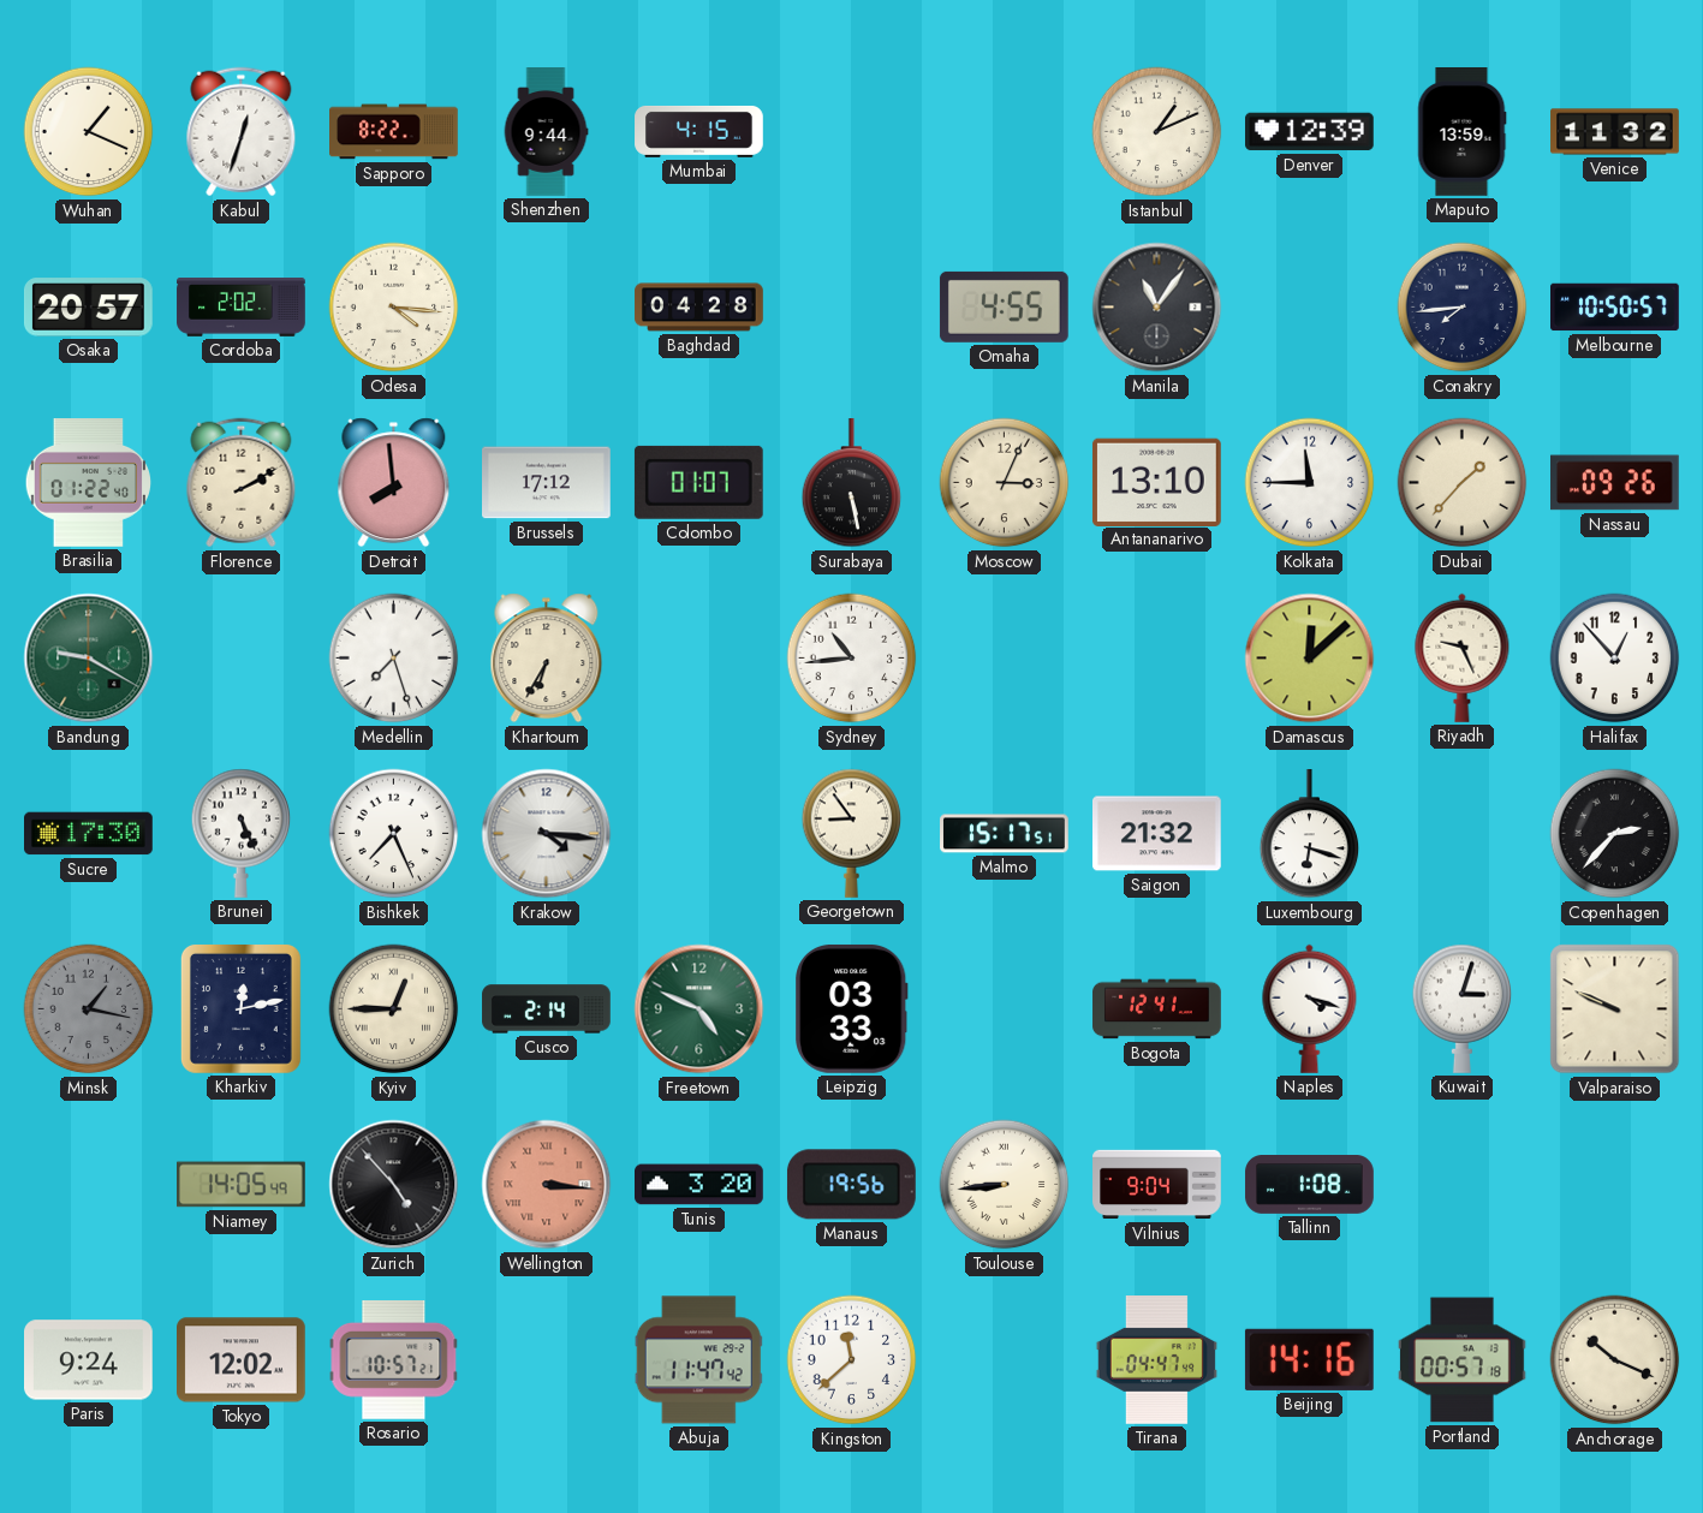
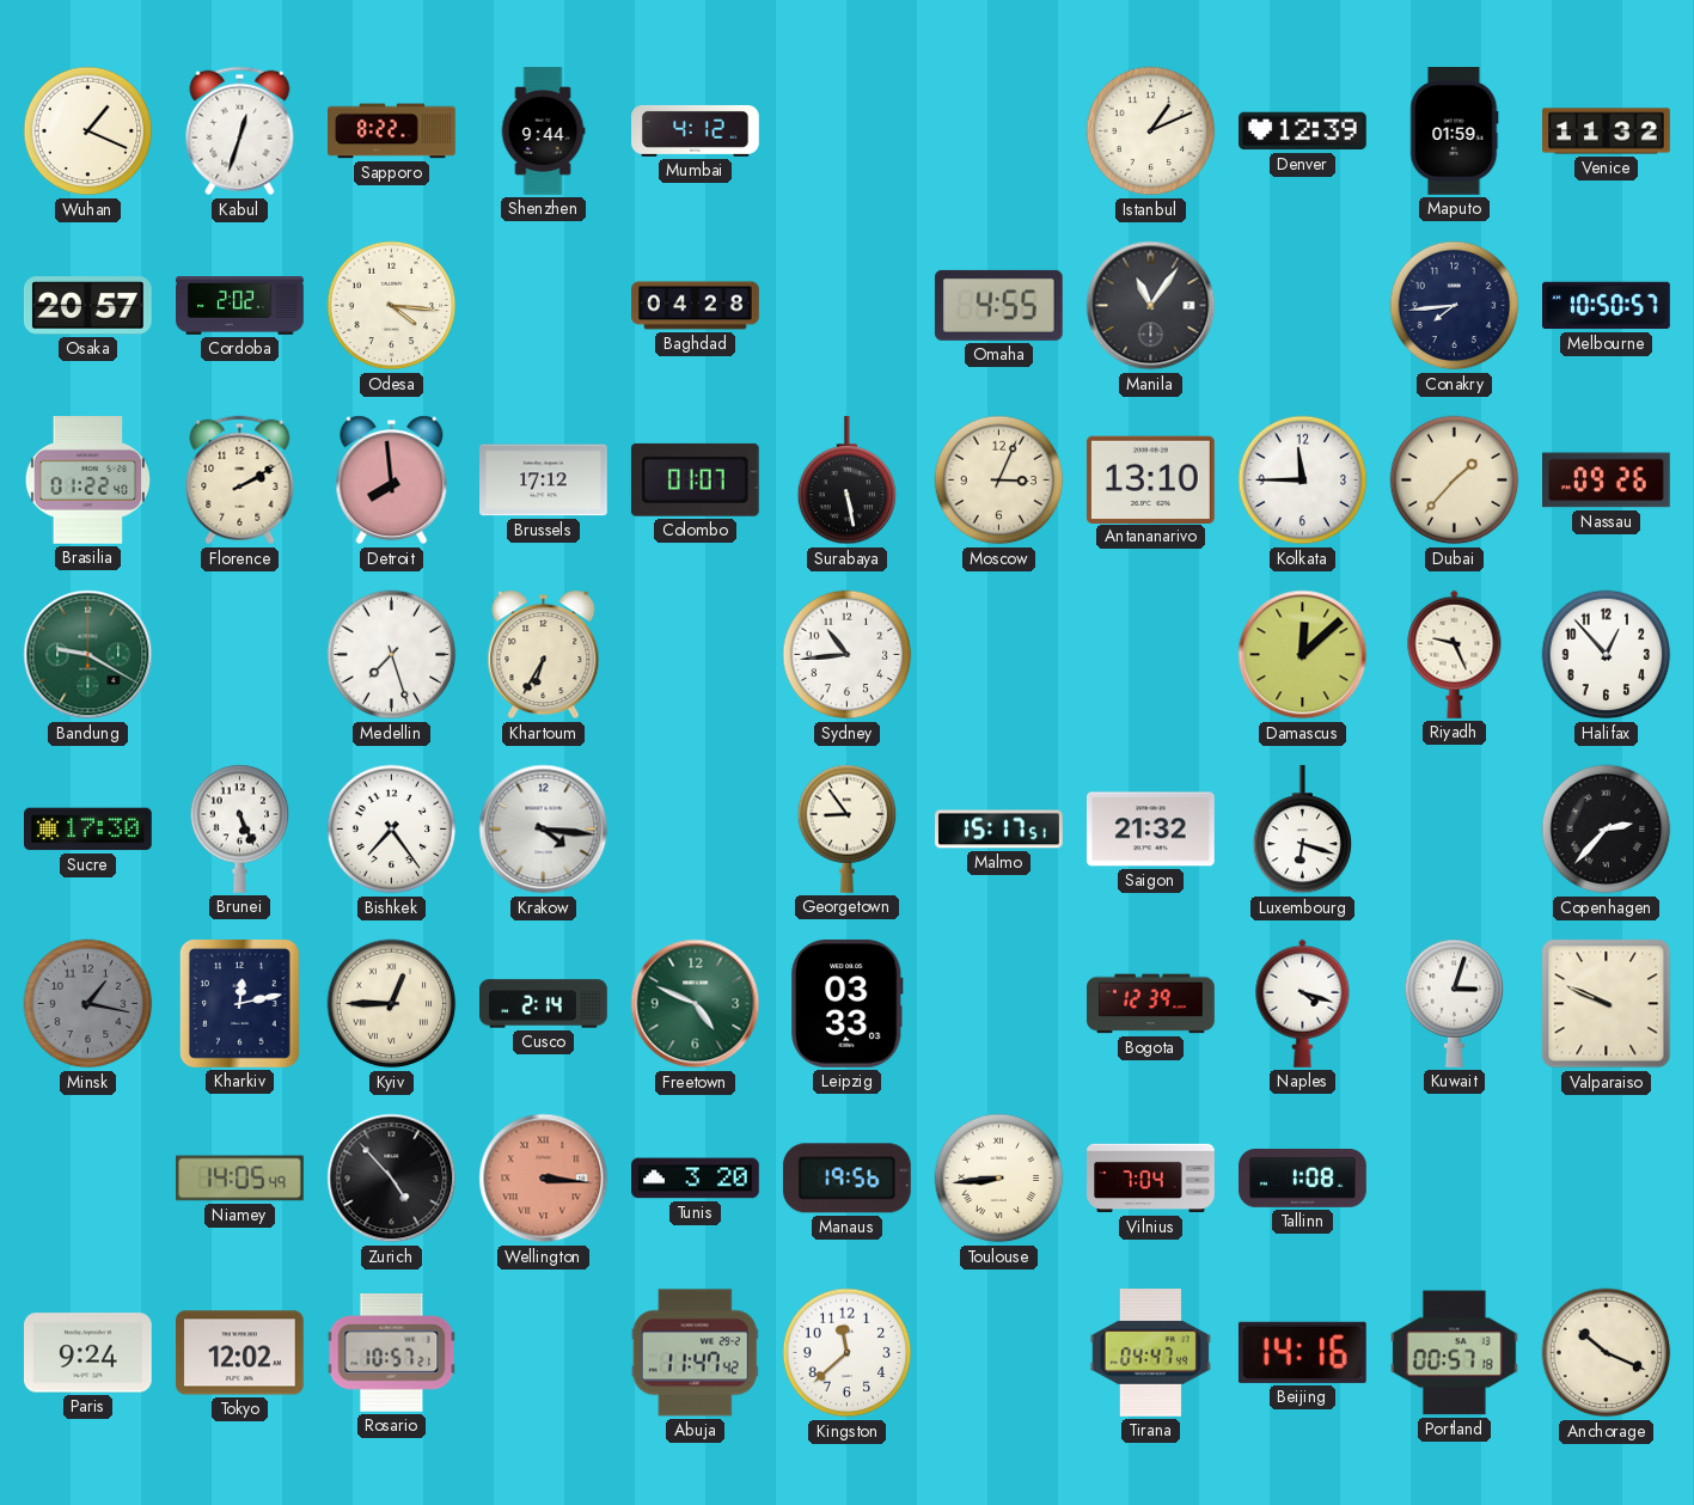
Mumbai: 4:15 -> 4:12 (696, 130)
Maputo: 13:59 -> 01:59 (1454, 131)
Bishkek: 7:26 -> 7:24 (392, 830)
Bogota: 12:41 -> 12:39 (1151, 1004)
Vilnius: 9:04 -> 7:04 (1151, 1179)
